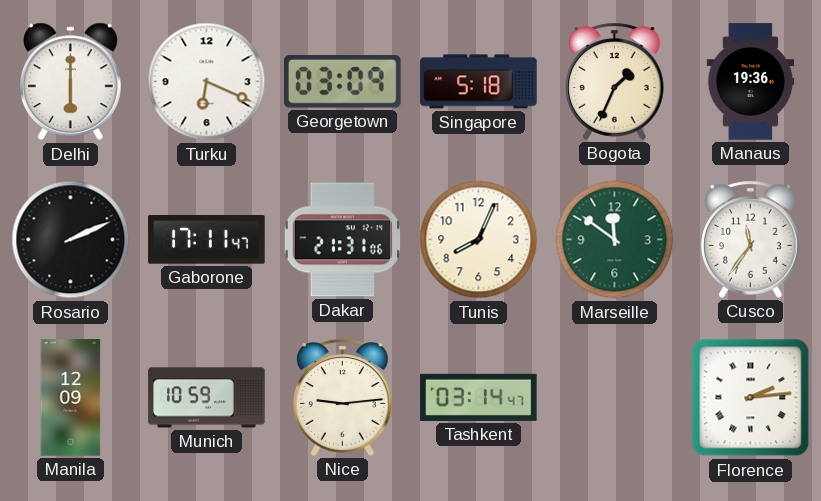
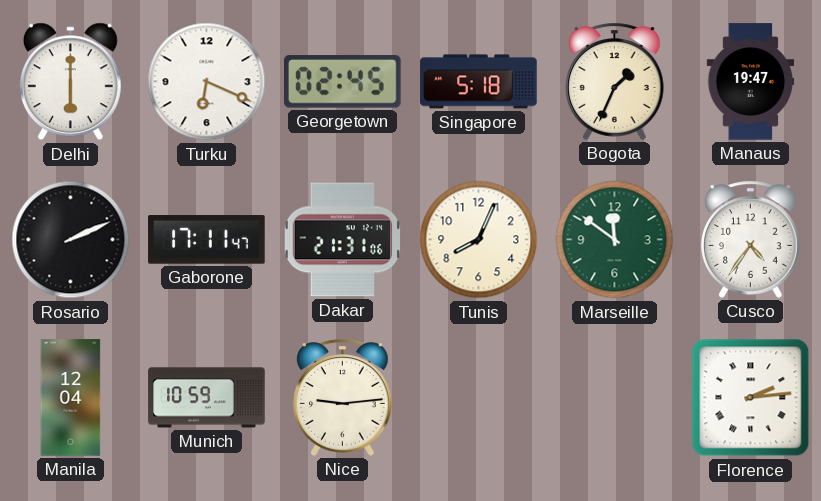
Georgetown: 03:09 -> 02:45 (343, 82)
Manaus: 19:36 -> 19:47 (751, 82)
Cusco: 11:36 -> 4:36 (751, 239)
Manila: 12:09 -> 12:04 (71, 398)
Tashkent: 03:14 -> none (479, 397)
